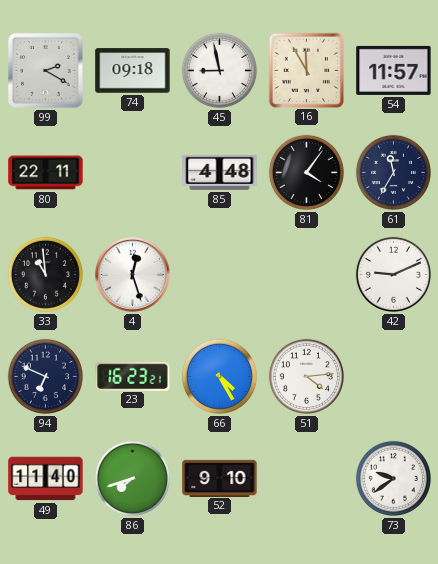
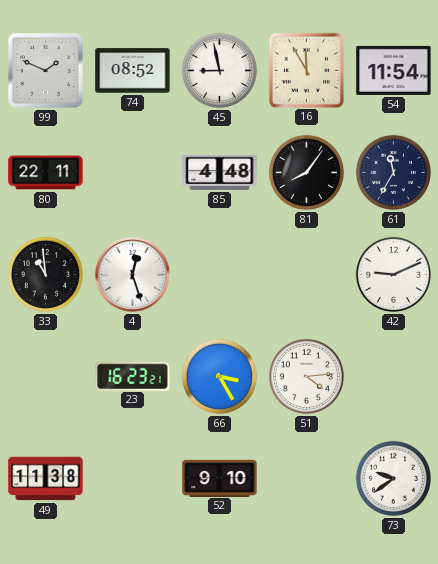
99: 2:20 -> 1:49 (45, 70)
74: 09:18 -> 08:52 (133, 71)
54: 11:57 -> 11:54 (394, 70)
81: 4:06 -> 8:06 (306, 172)
94: 6:49 -> none (45, 376)
66: 4:25 -> 3:25 (219, 376)
49: 11:40 -> 11:38 (46, 479)
86: 7:42 -> none (132, 478)
